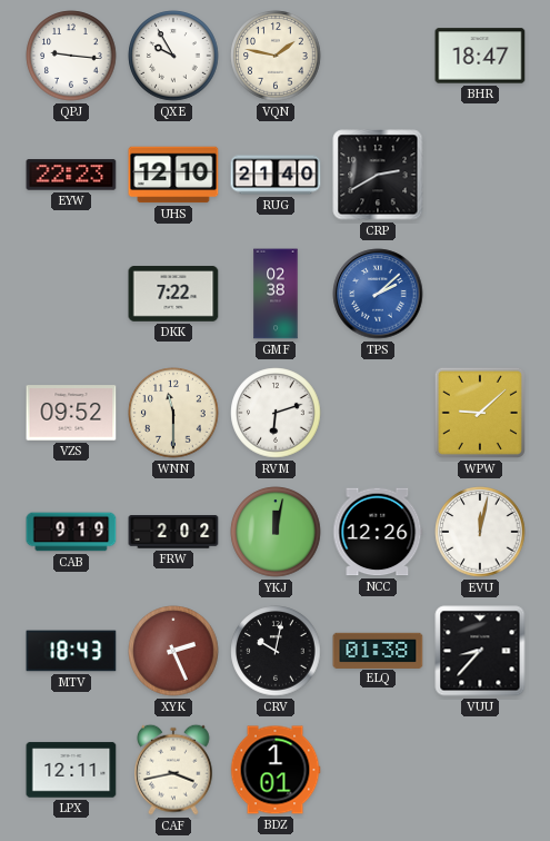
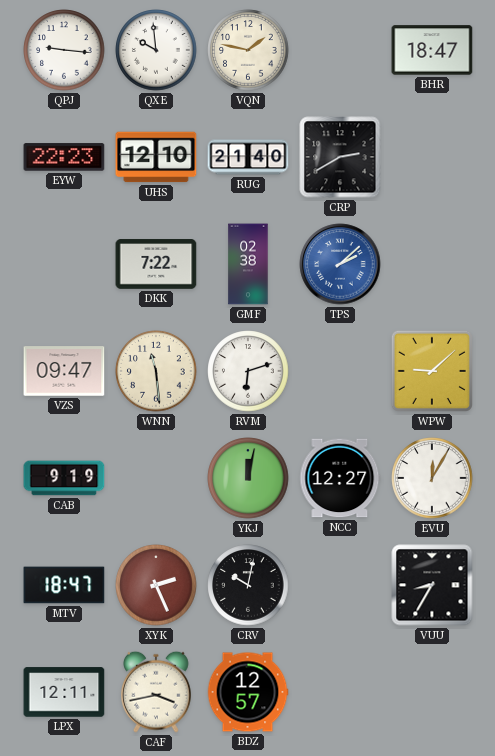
QXE: 9:55 -> 9:59 (156, 50)
VZS: 09:52 -> 09:47 (64, 371)
WNN: 11:30 -> 11:29 (156, 371)
FRW: 2:02 -> none (173, 532)
NCC: 12:26 -> 12:27 (340, 478)
EVU: 12:02 -> 12:05 (432, 478)
MTV: 18:43 -> 18:47 (64, 585)
ELQ: 01:38 -> none (378, 650)
VUU: 8:37 -> 8:35 (432, 585)
BDZ: 1:01 -> 12:57 (248, 692)
